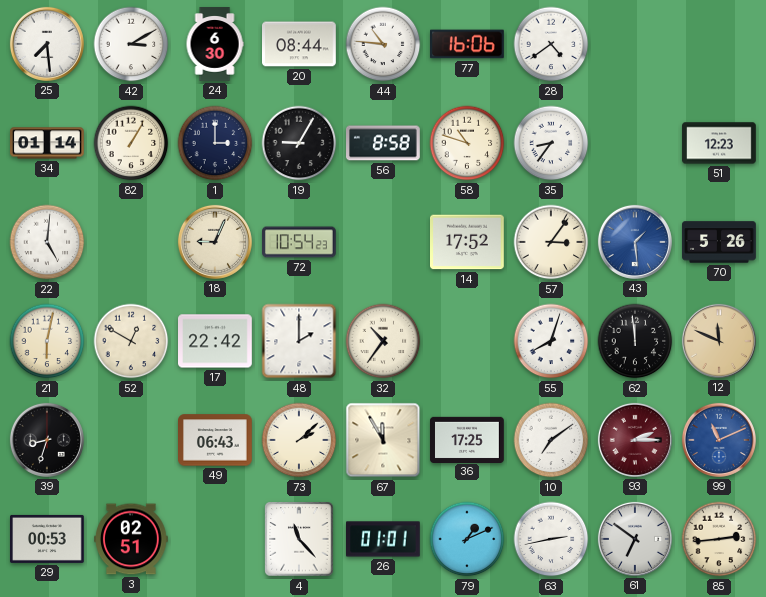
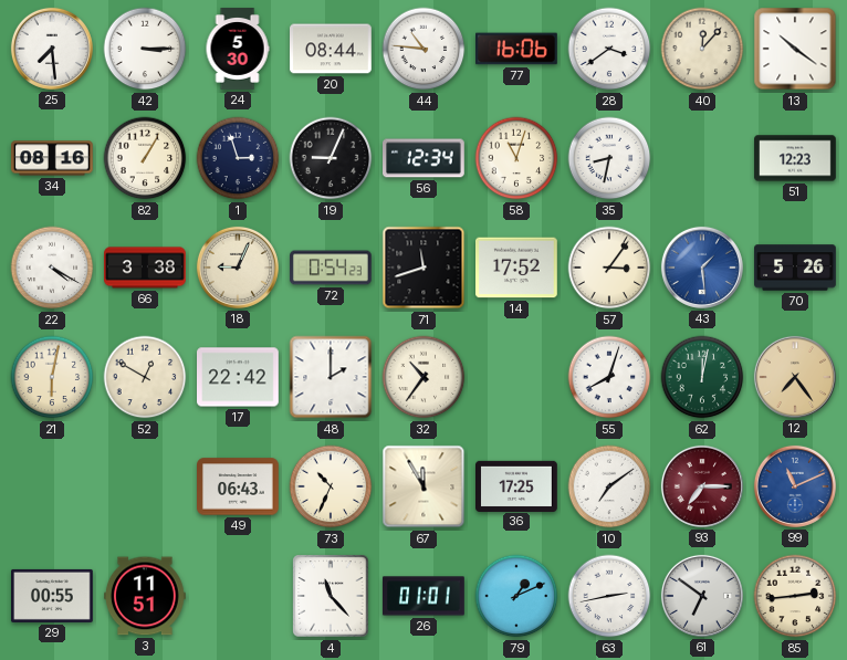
42: 3:10 -> 3:15 (145, 49)
24: 6:30 -> 5:30 (238, 49)
28: 4:39 -> 3:39 (609, 49)
40: none -> 12:07 (702, 49)
13: none -> 10:21 (795, 49)
34: 01:14 -> 08:16 (53, 158)
1: 3:00 -> 2:57 (238, 158)
19: 9:05 -> 9:04 (331, 158)
56: 8:58 -> 12:34 (425, 158)
58: 10:48 -> 11:03 (516, 158)
35: 8:36 -> 8:32 (609, 158)
22: 5:01 -> 4:20 (52, 268)
66: none -> 3:38 (146, 268)
72: 10:54 -> 0:54 (331, 268)
71: none -> 11:42 (423, 268)
62: 11:59 -> 12:02 (702, 377)
62 dial: black -> green (702, 377)
12: 11:49 -> 7:24 (795, 377)
39: 8:33 -> none (47, 440)
73: 2:08 -> 10:34 (331, 486)
93: 2:15 -> 7:15 (702, 486)
29: 00:53 -> 00:55 (53, 596)
3: 02:51 -> 11:51 (146, 596)
